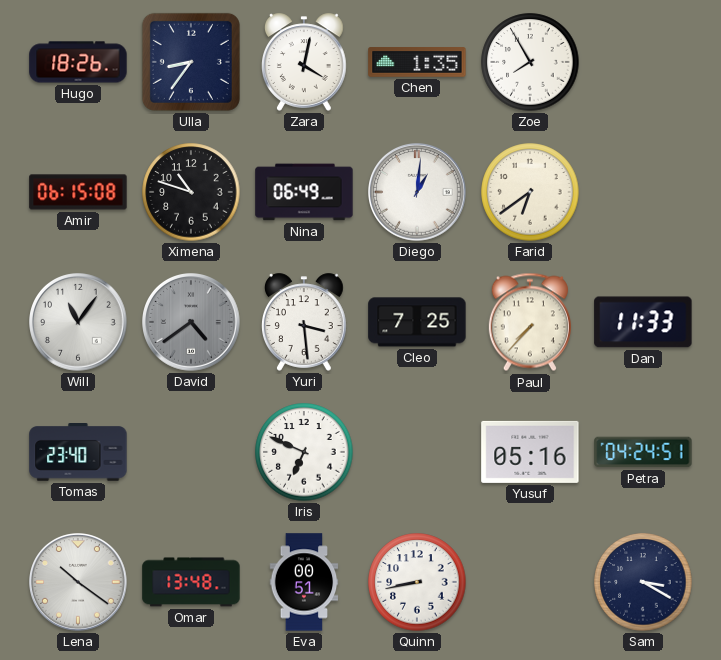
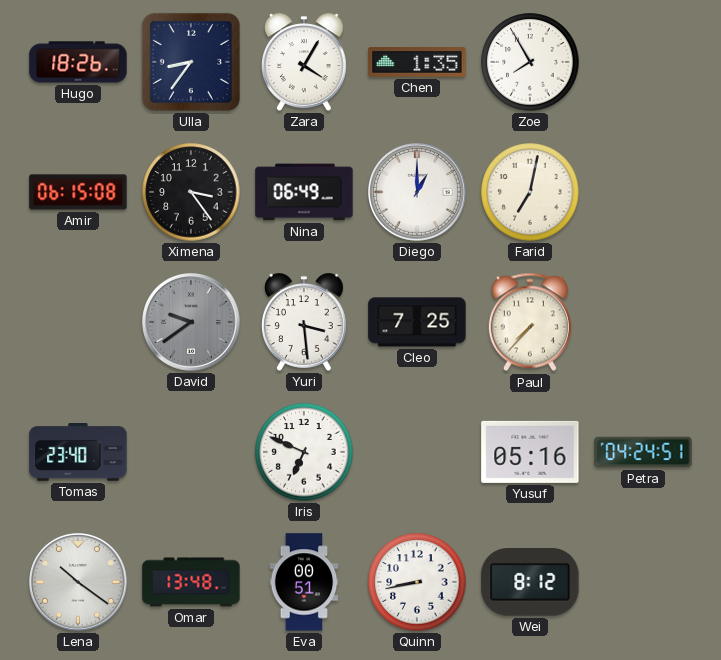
Zara: 4:02 -> 4:05 (305, 62)
Ximena: 10:48 -> 3:24 (191, 192)
Diego: 1:01 -> 1:00 (418, 193)
Farid: 6:39 -> 7:02 (530, 192)
Will: 11:06 -> none (79, 323)
David: 4:39 -> 9:39 (192, 323)
Dan: 11:33 -> none (643, 322)
Wei: none -> 8:12 (530, 583)
Sam: 3:20 -> none (643, 582)
